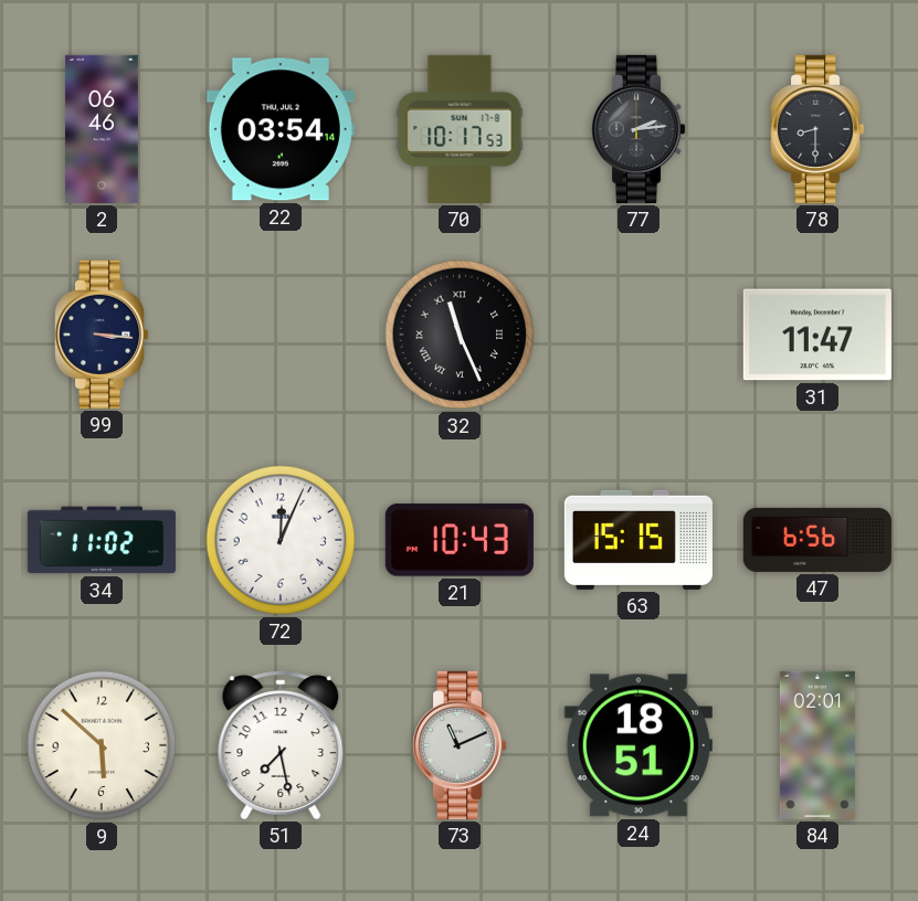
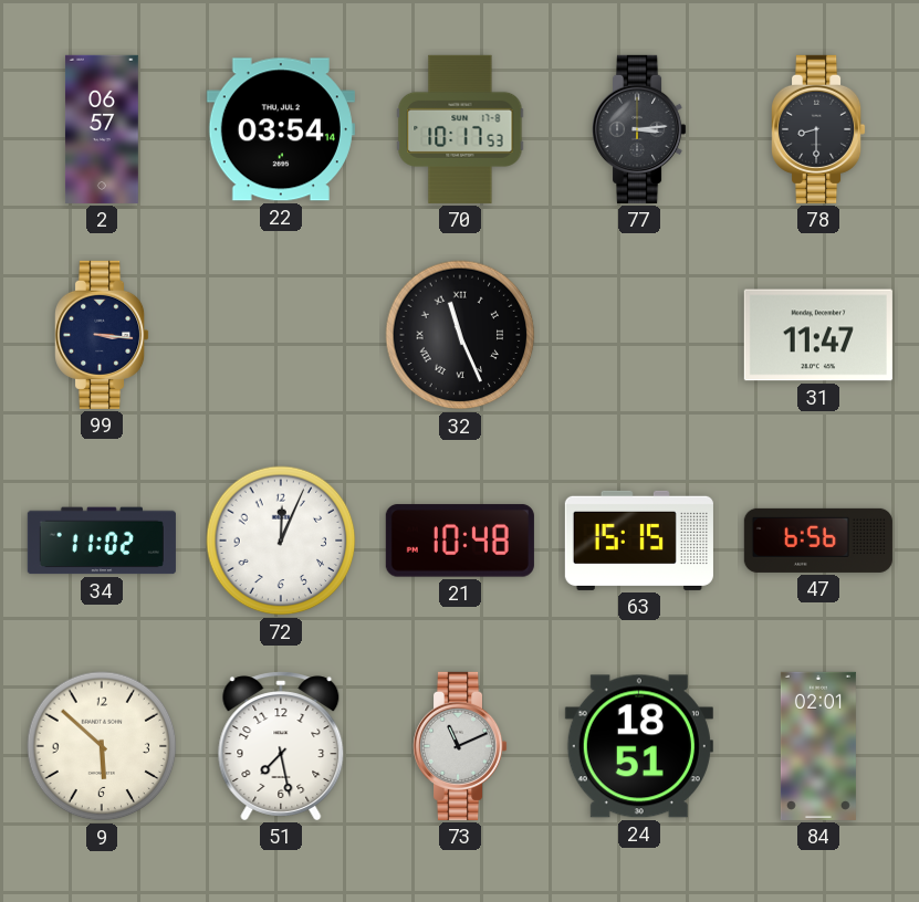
2: 06:46 -> 06:57 (102, 129)
77: 2:14 -> 3:14 (640, 129)
21: 10:43 -> 10:48 (460, 541)
